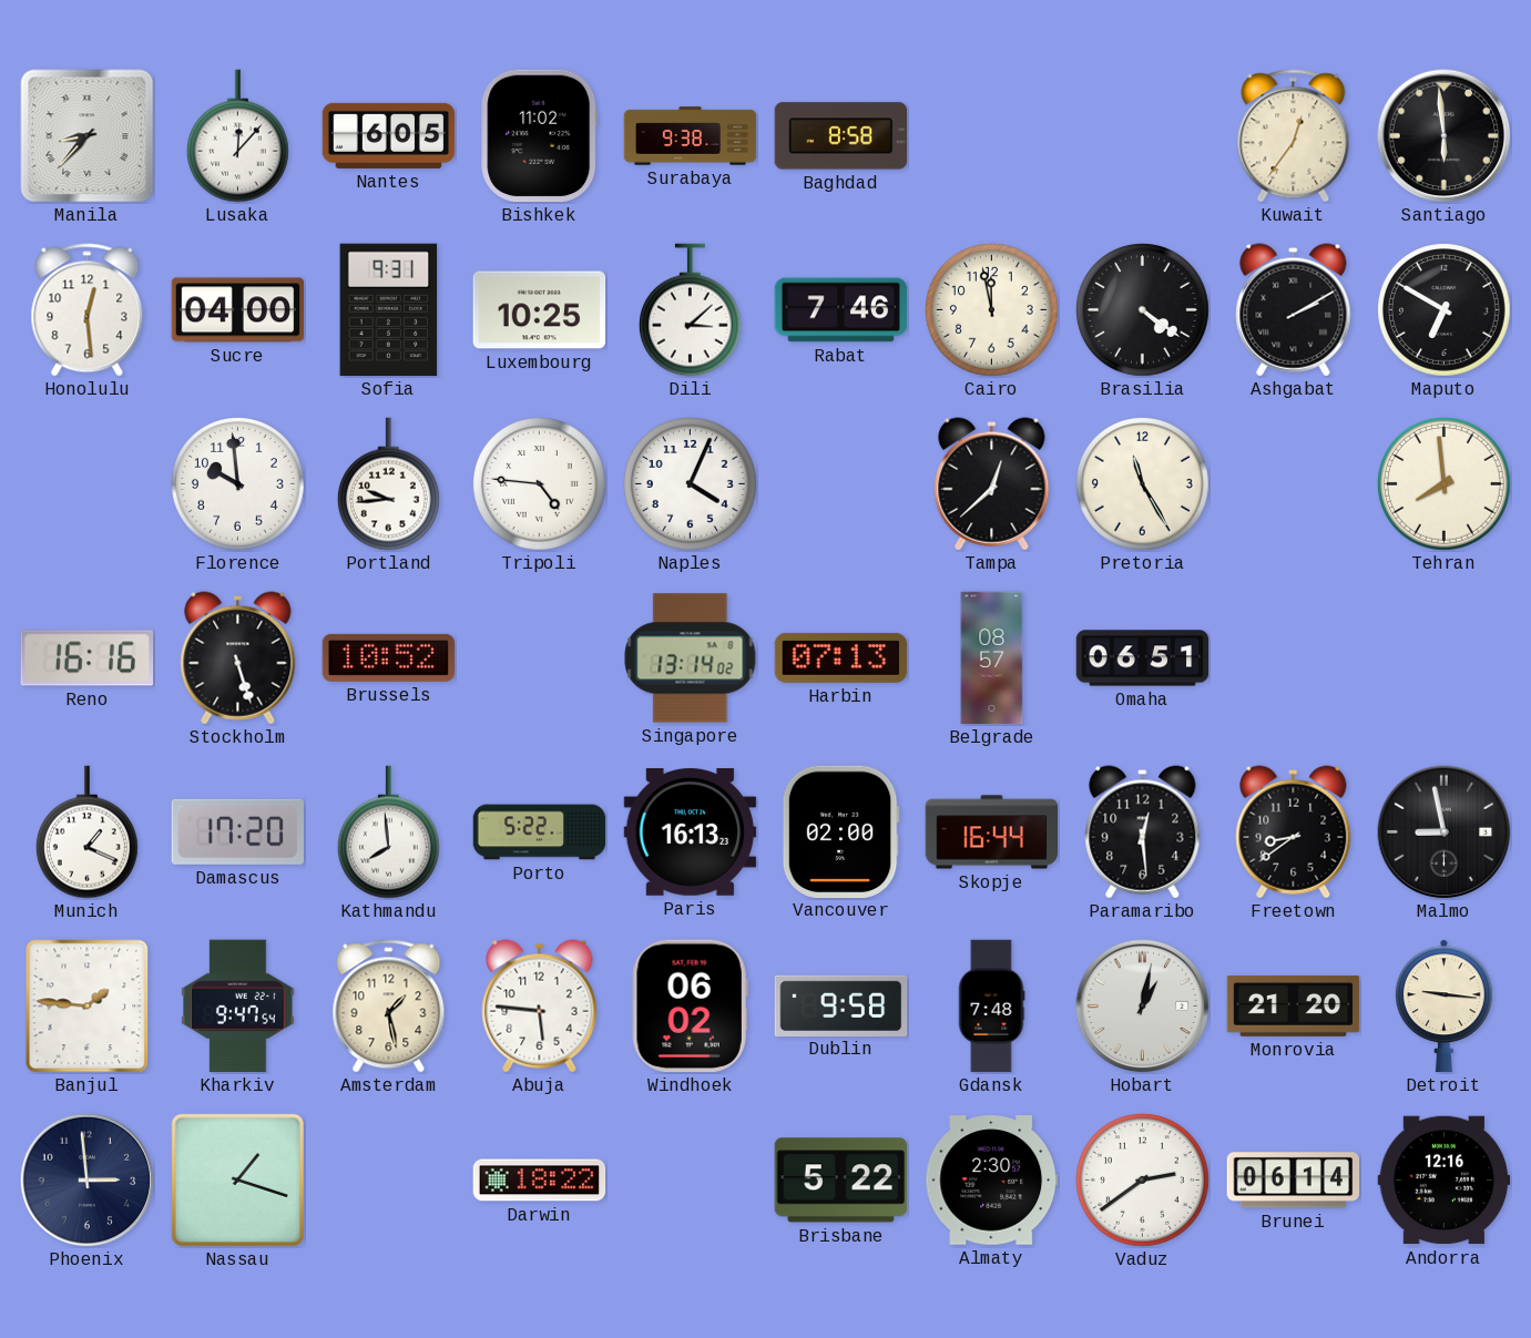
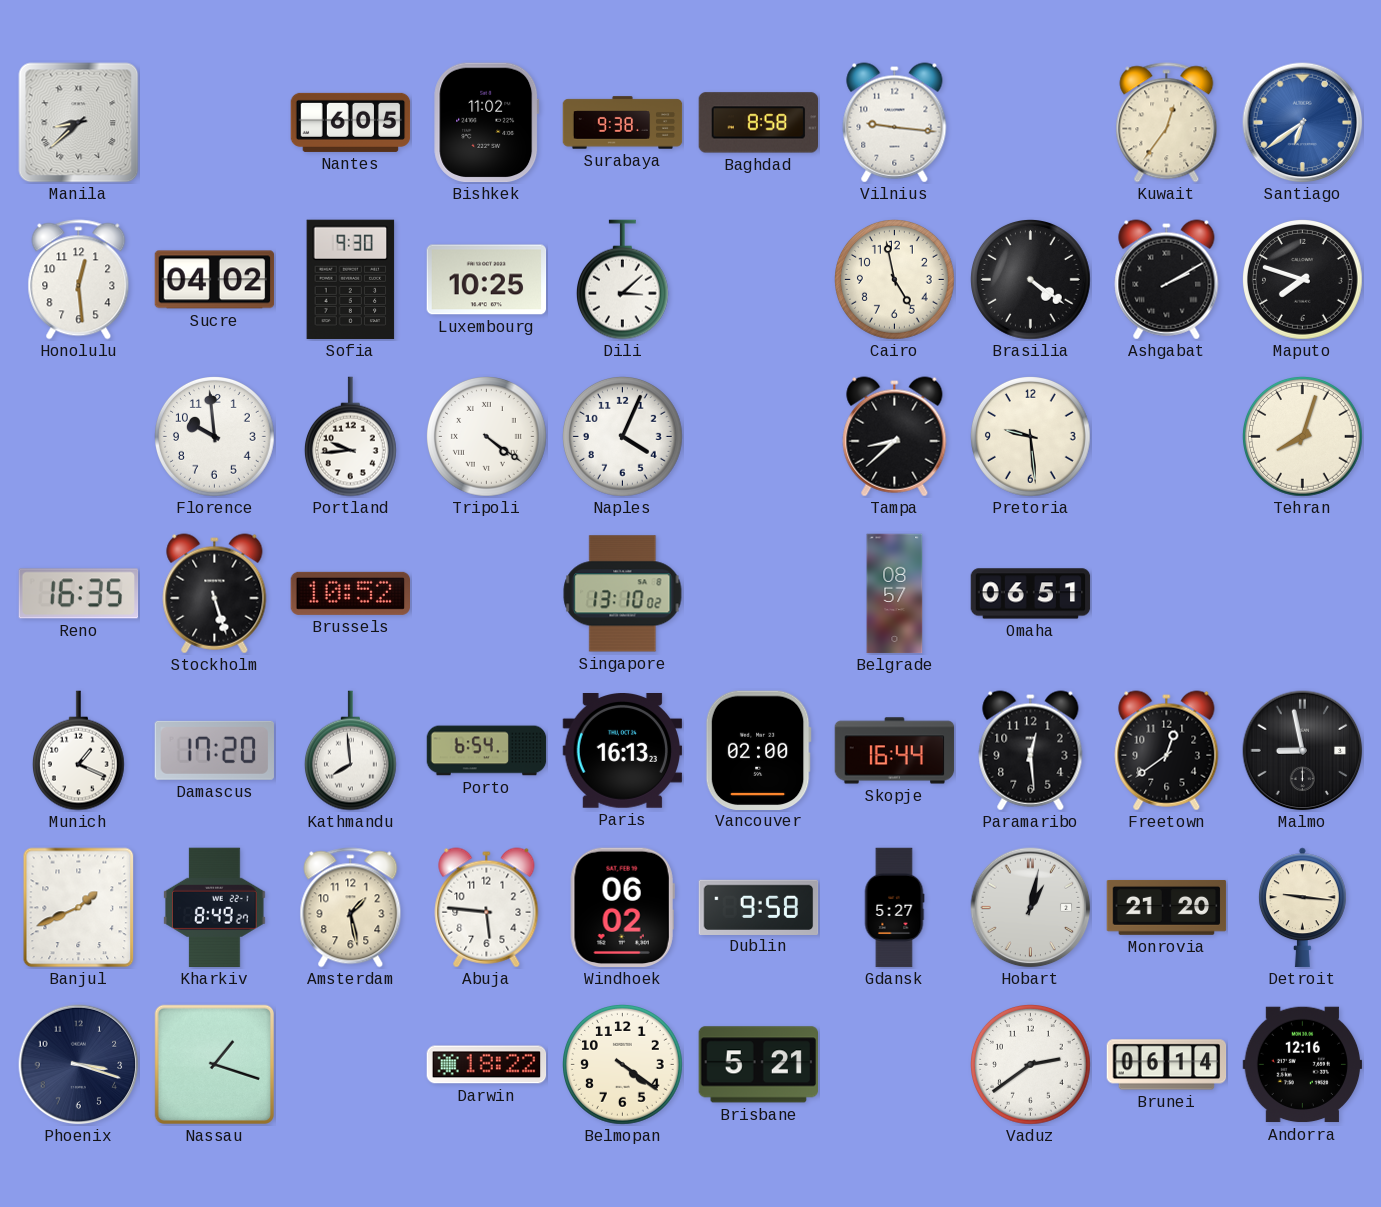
Manila: 8:37 -> 8:38 (79, 123)
Lusaka: 12:07 -> none (237, 136)
Vilnius: none -> 9:16 (895, 123)
Santiago: 5:59 -> 6:39 (1303, 123)
Santiago dial: black -> blue (1303, 123)
Sucre: 04:00 -> 04:02 (215, 280)
Sofia: 9:31 -> 9:30 (351, 280)
Rabat: 7:46 -> none (841, 310)
Cairo: 11:58 -> 4:58 (895, 280)
Maputo: 6:50 -> 7:48 (1303, 280)
Tripoli: 4:46 -> 4:21 (487, 437)
Tampa: 12:38 -> 8:38 (895, 437)
Pretoria: 11:25 -> 9:29 (1031, 437)
Tehran: 7:59 -> 8:03 (1303, 437)
Reno: 16:16 -> 16:35 (79, 594)
Singapore: 13:14 -> 13:10 (623, 594)
Harbin: 07:13 -> none (841, 657)
Porto: 5:22 -> 6:54 (487, 751)
Freetown: 8:39 -> 12:39 (1167, 751)
Banjul: 1:46 -> 1:41 (79, 908)
Kharkiv: 9:47 -> 8:49 (215, 908)
Gdansk: 7:48 -> 5:27 (894, 908)
Phoenix: 2:59 -> 3:18 (79, 1065)
Belmopan: none -> 4:21 (623, 1065)
Brisbane: 5:22 -> 5:21 (758, 1065)
Almaty: 2:30 -> none (992, 1181)
